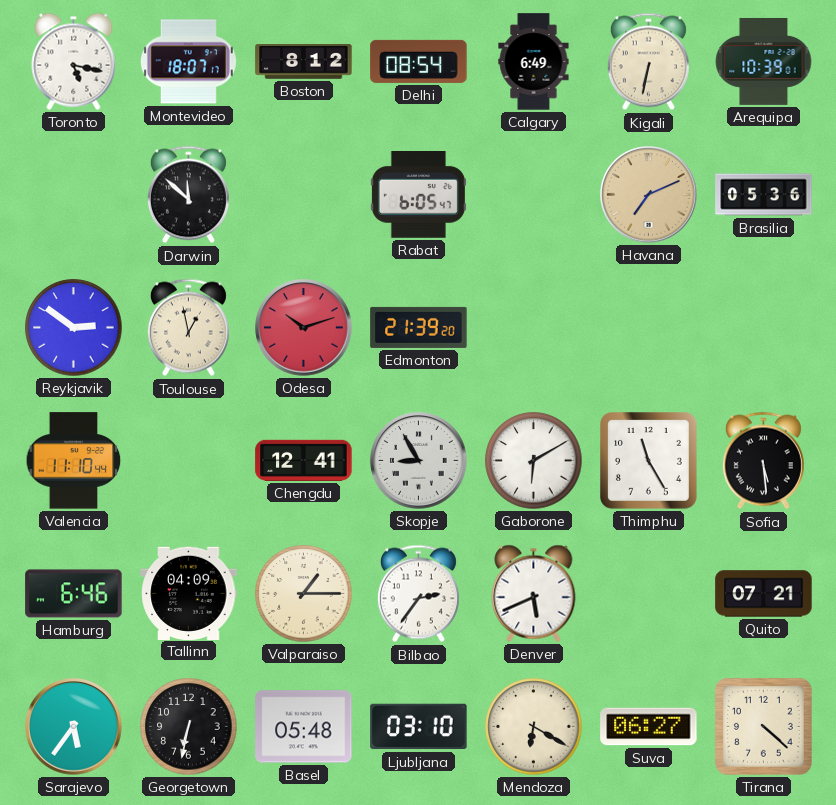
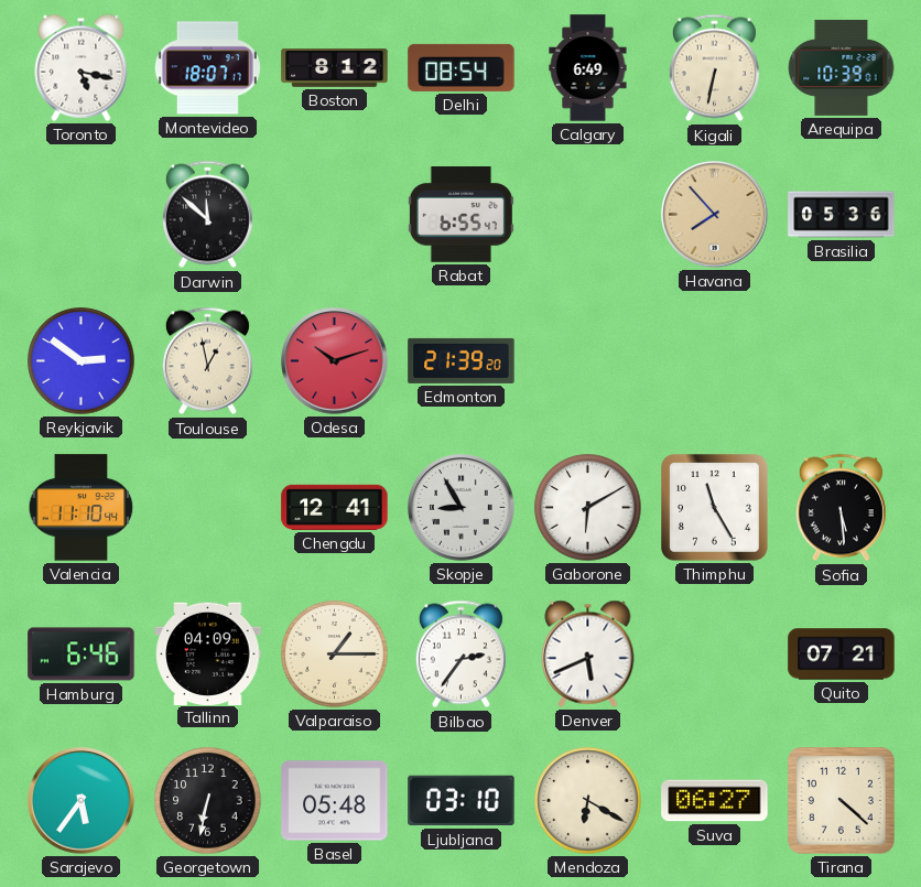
Rabat: 6:05 -> 6:55 (460, 215)
Havana: 7:11 -> 7:53 (715, 215)
